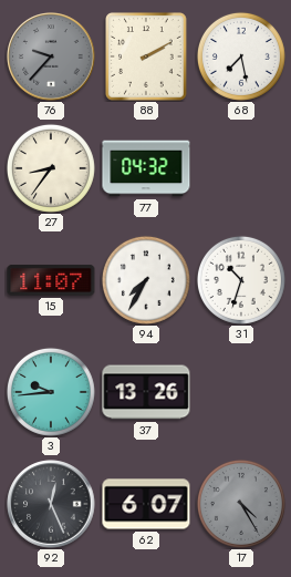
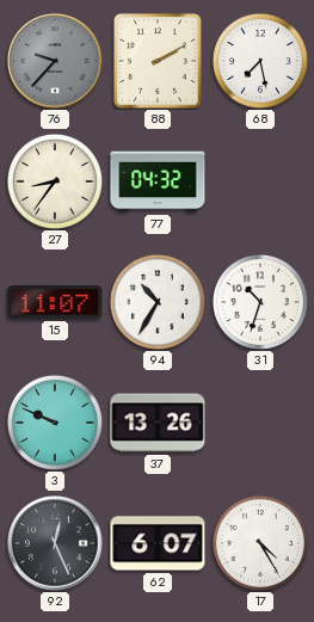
94: 7:35 -> 10:35 (158, 302)
3: 9:44 -> 9:49 (55, 423)
17 dial: grey -> white (260, 543)
